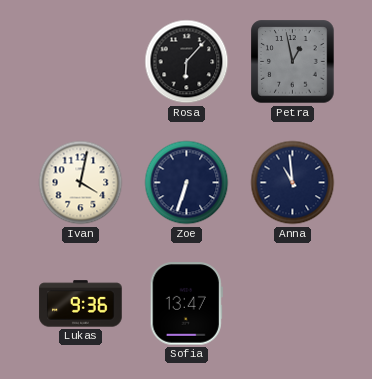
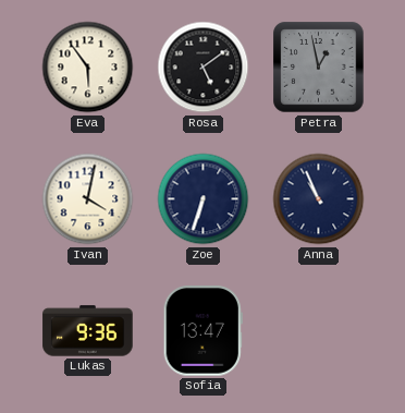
Eva: none -> 5:54 (88, 68)
Rosa: 6:07 -> 5:09 (204, 68)
Anna: 10:59 -> 10:56 (319, 199)
